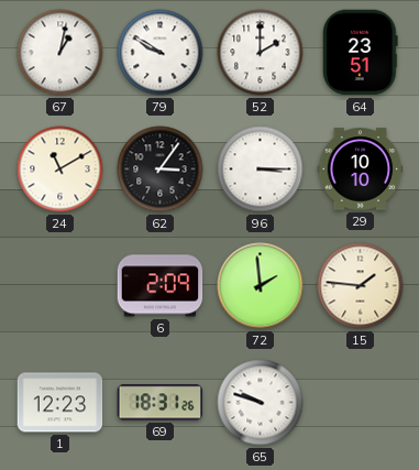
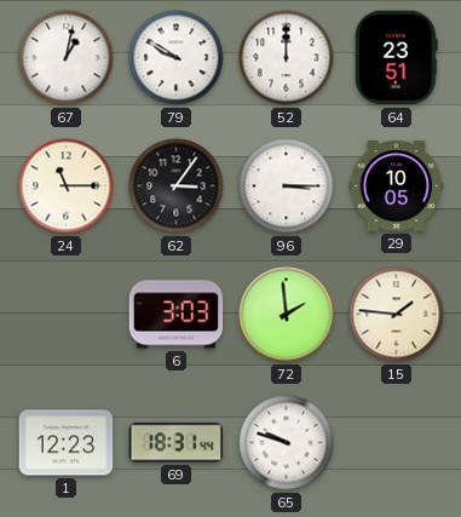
52: 2:00 -> 12:00 (287, 58)
24: 11:10 -> 11:15 (67, 186)
29: 10:10 -> 10:05 (397, 186)
6: 2:09 -> 3:03 (177, 315)
69: 18:31:26 -> 18:31:44 (177, 443)
